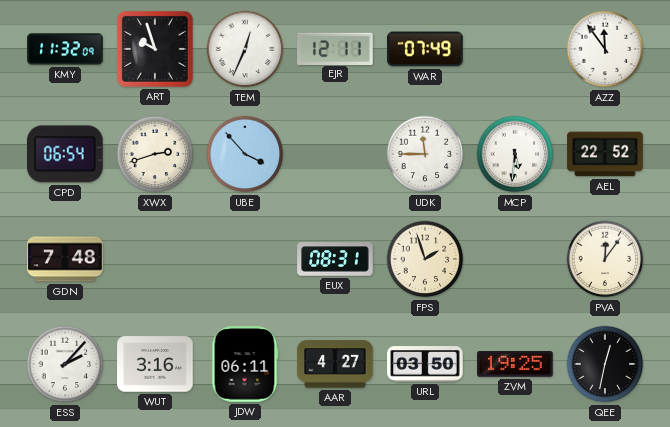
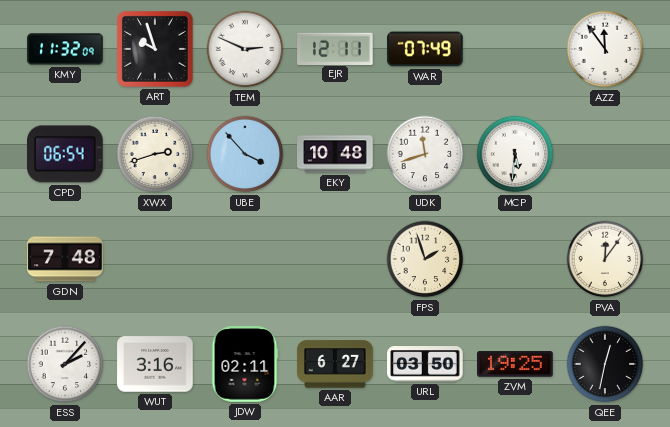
TEM: 12:34 -> 2:49 (245, 49)
EKY: none -> 10:48 (335, 154)
UDK: 11:45 -> 11:42 (425, 154)
AEL: 22:52 -> none (605, 154)
EUX: 08:31 -> none (335, 259)
JDW: 06:11 -> 02:11 (245, 364)
AAR: 4:27 -> 6:27 (335, 364)
